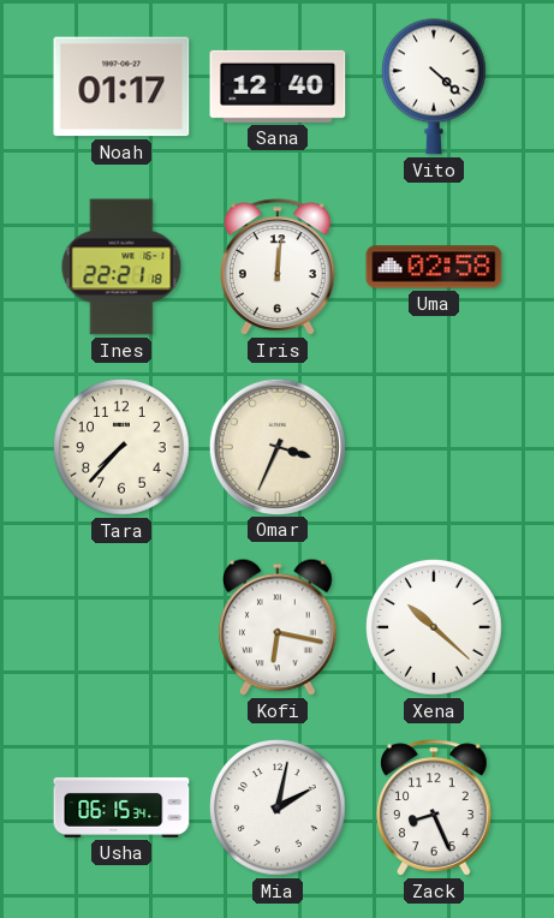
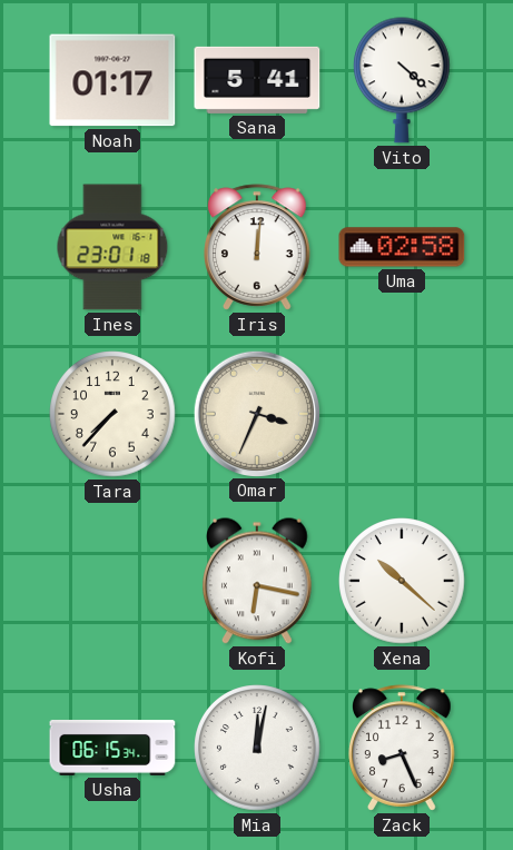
Sana: 12:40 -> 5:41 (257, 80)
Ines: 22:21 -> 23:01 (112, 247)
Mia: 2:02 -> 12:02 (257, 748)
